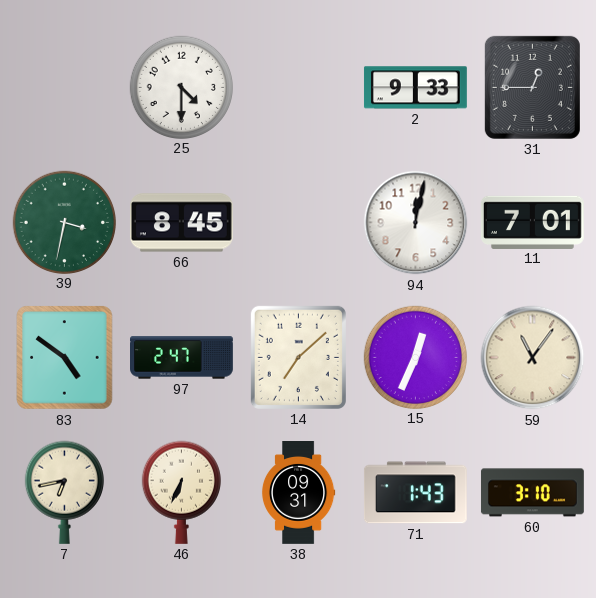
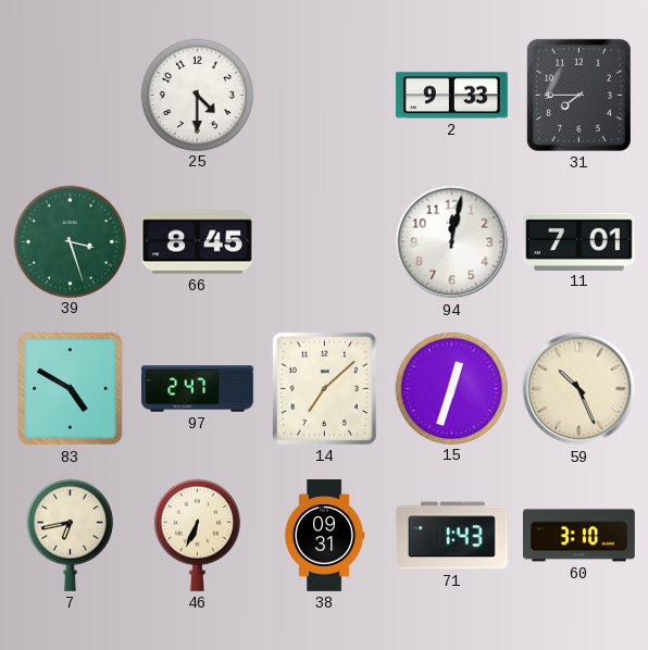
31: 12:45 -> 7:45 (578, 95)
39: 3:32 -> 3:27 (70, 241)
83: 4:51 -> 4:50 (71, 389)
15: 12:34 -> 12:33 (451, 388)
59: 11:06 -> 10:26 (580, 389)
